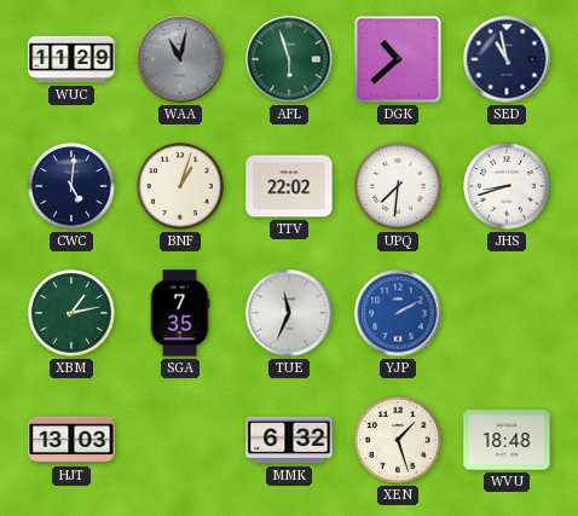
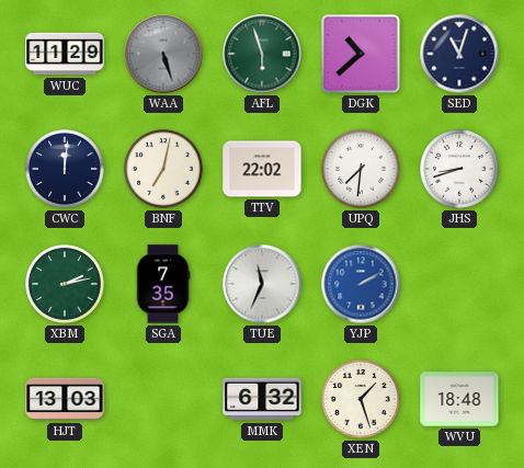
WAA: 11:02 -> 5:27 (163, 54)
SED: 10:58 -> 11:03 (459, 54)
CWC: 5:01 -> 12:01 (66, 170)
BNF: 1:03 -> 7:02 (164, 170)
XBM: 1:13 -> 2:13 (66, 285)
